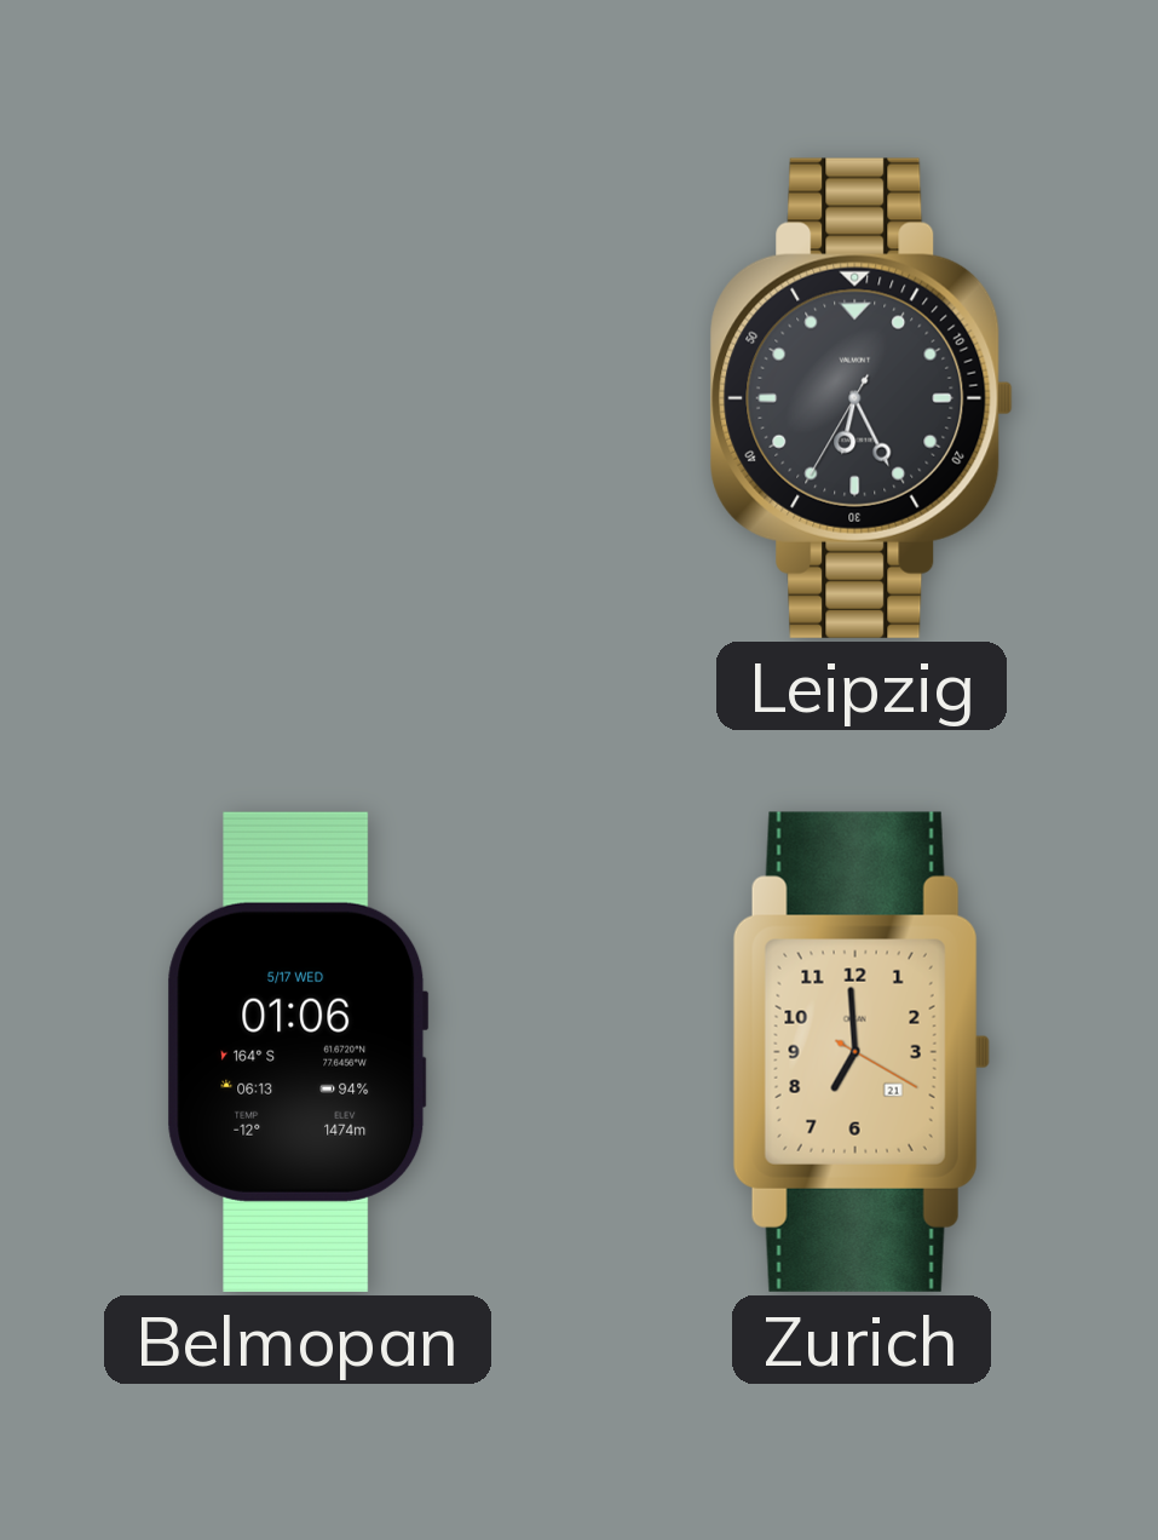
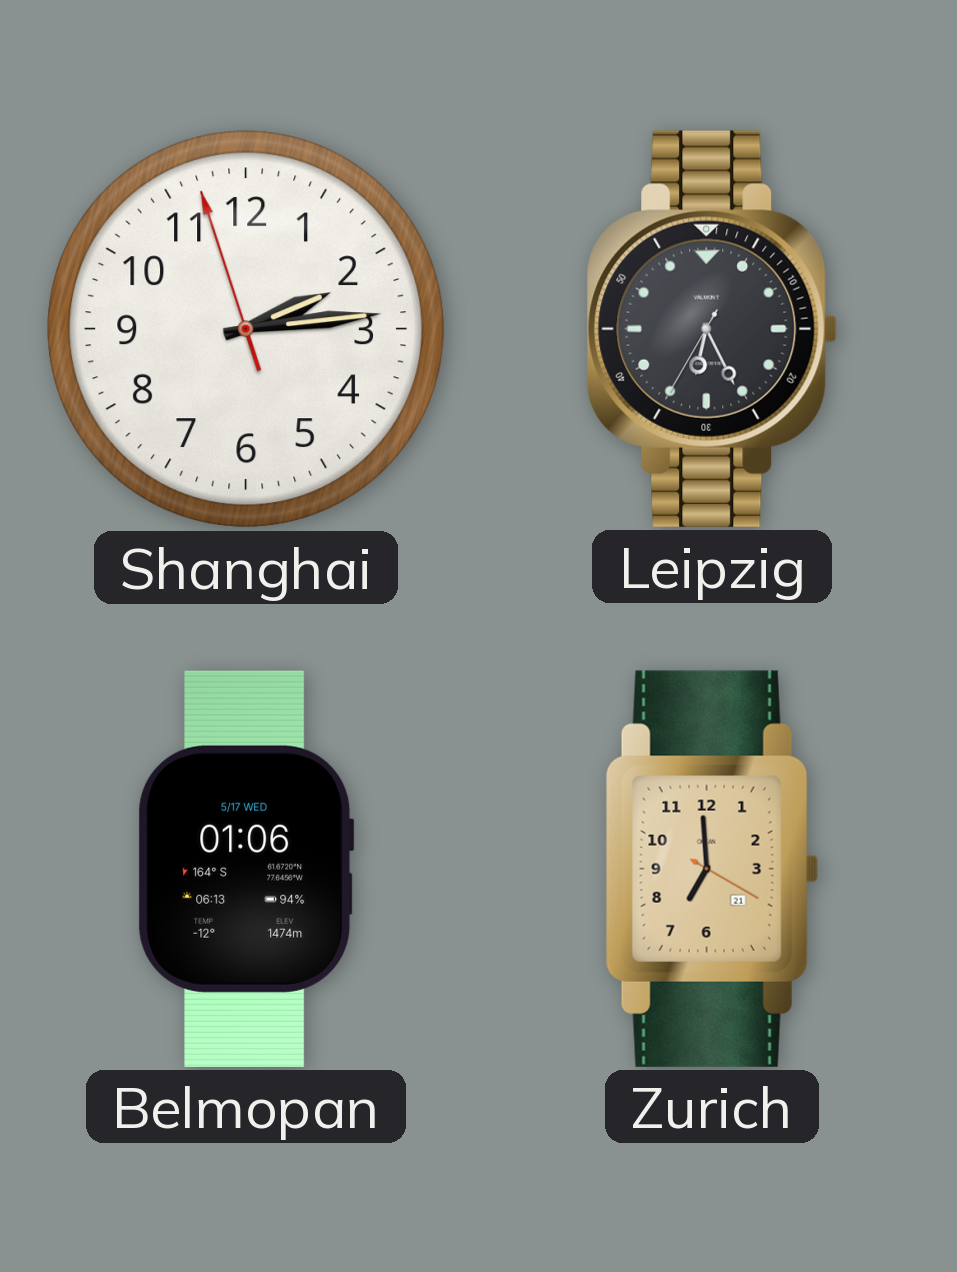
Shanghai: none -> 2:13 (246, 329)
